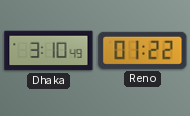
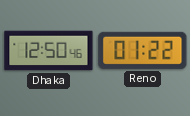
Dhaka: 3:10 -> 12:50 (49, 51)
